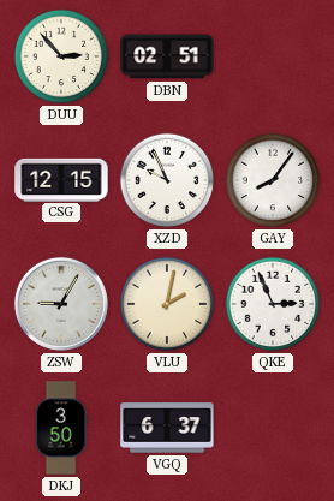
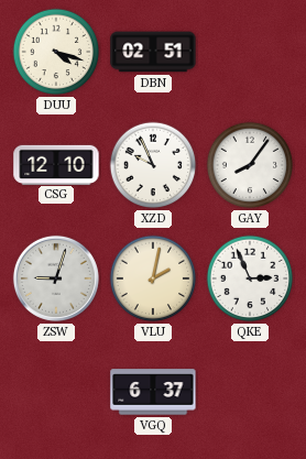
DUU: 2:53 -> 4:18 (56, 52)
CSG: 12:15 -> 12:10 (56, 164)
ZSW: 9:05 -> 9:03 (56, 278)
DKJ: 3:50 -> none (61, 428)
